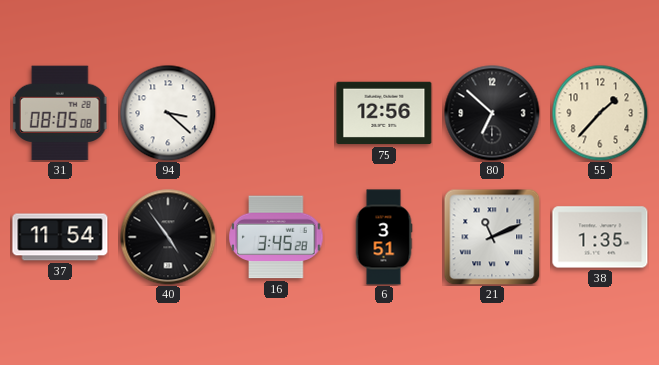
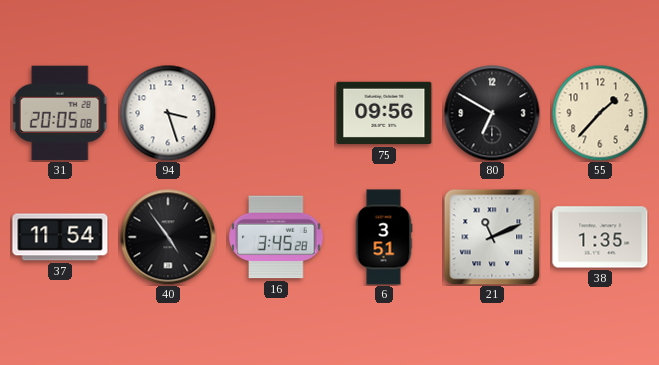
31: 08:05 -> 20:05 (60, 113)
94: 3:22 -> 3:27 (168, 113)
75: 12:56 -> 09:56 (384, 113)
80: 6:52 -> 6:50 (492, 113)
